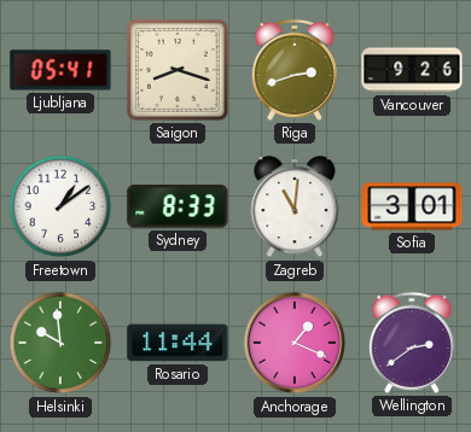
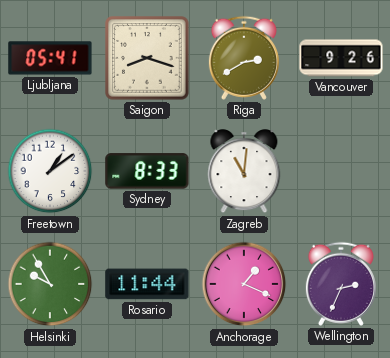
Riga: 2:42 -> 2:40 (244, 58)
Sofia: 3:01 -> none (412, 206)
Helsinki: 9:59 -> 9:55 (50, 284)
Wellington: 2:39 -> 2:34 (341, 284)
